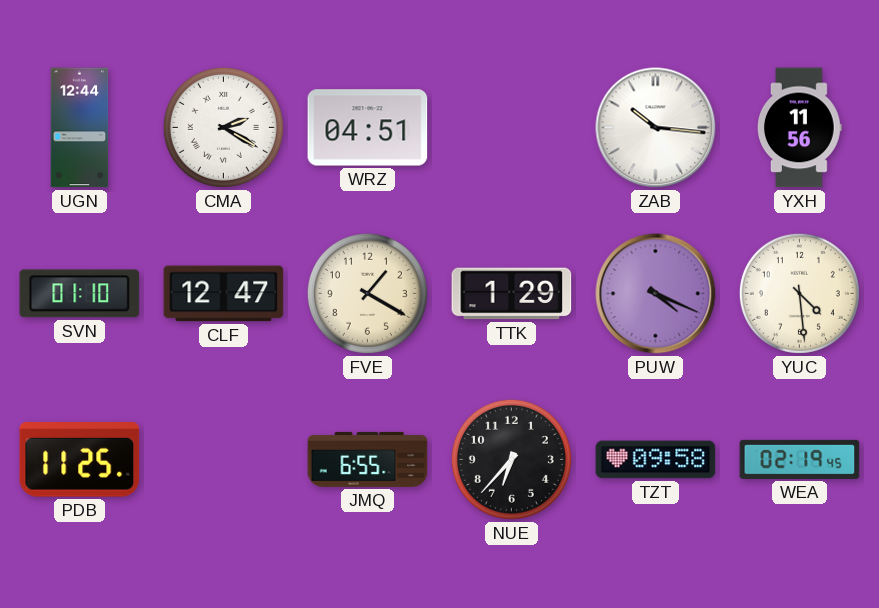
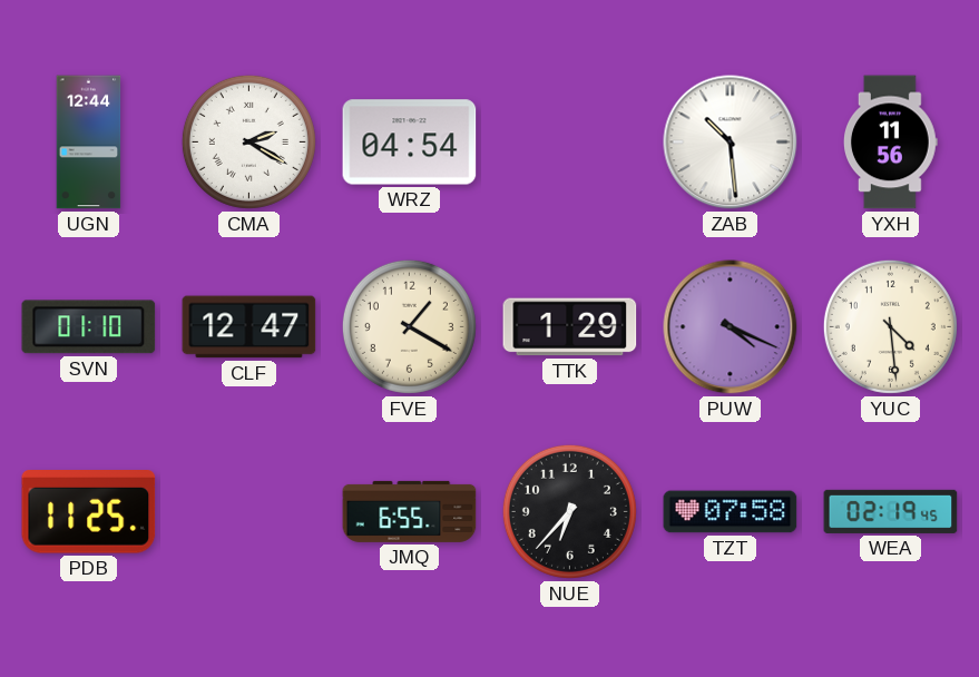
WRZ: 04:51 -> 04:54 (410, 143)
ZAB: 10:16 -> 10:29 (731, 143)
TZT: 09:58 -> 07:58 (731, 512)
